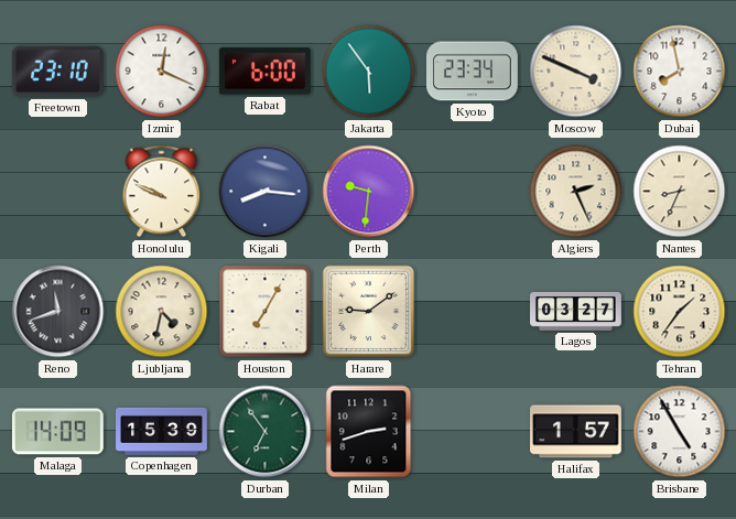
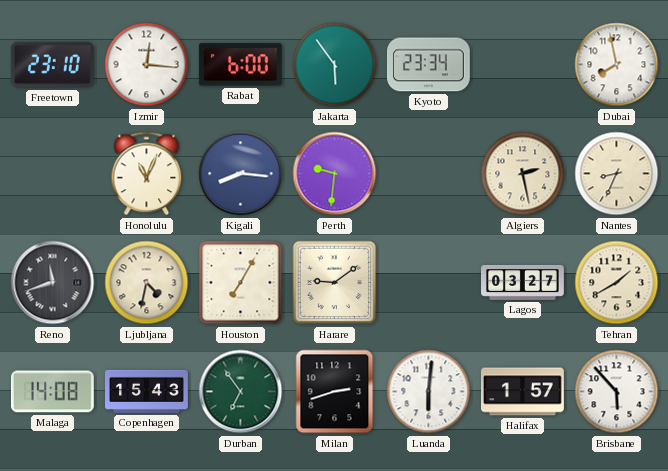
Izmir: 12:19 -> 12:16 (147, 65)
Moscow: 3:49 -> none (576, 72)
Honolulu: 9:49 -> 11:04 (147, 174)
Algiers: 2:26 -> 2:28 (523, 174)
Tehran: 1:36 -> 1:40 (617, 283)
Malaga: 14:09 -> 14:08 (52, 392)
Copenhagen: 15:39 -> 15:43 (147, 391)
Luanda: none -> 6:01 (429, 392)
Brisbane: 4:55 -> 5:53 (617, 392)
